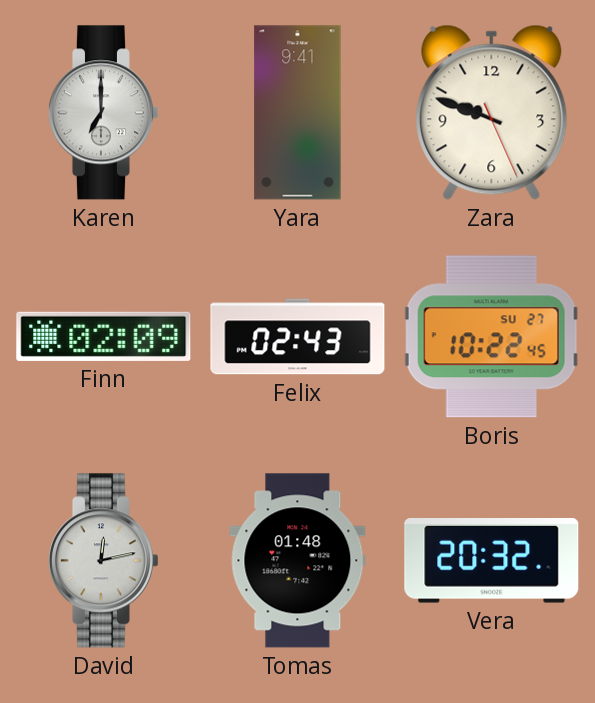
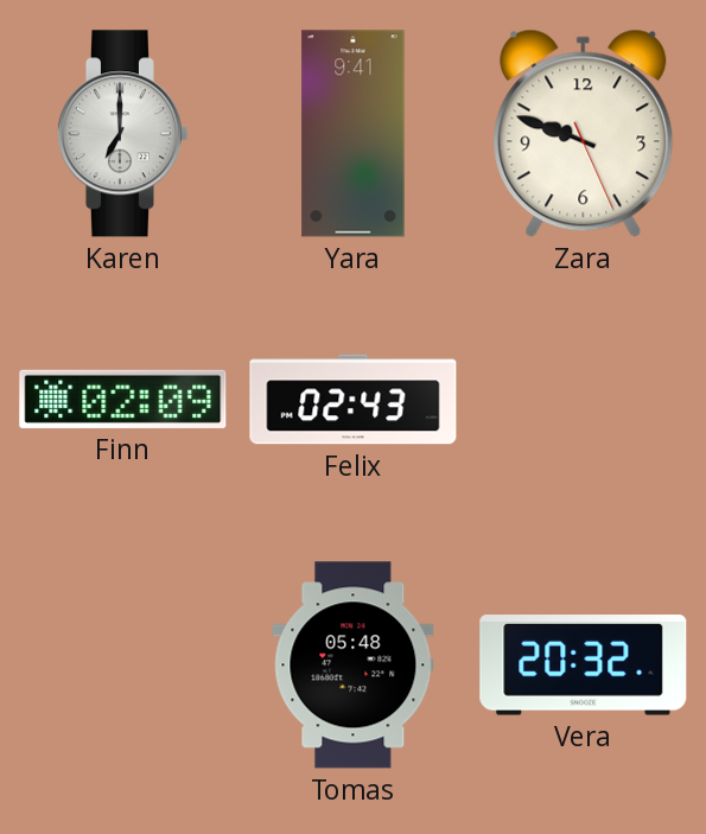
Boris: 10:22 -> none (491, 337)
David: 12:13 -> none (103, 561)
Tomas: 01:48 -> 05:48 (354, 666)
